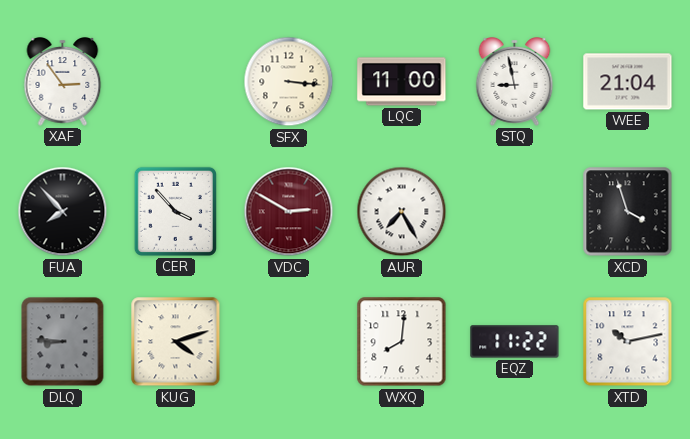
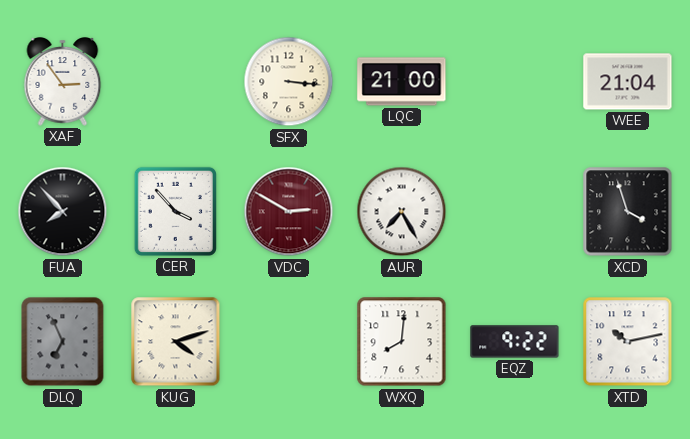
LQC: 11:00 -> 21:00 (402, 82)
STQ: 8:58 -> none (515, 82)
DLQ: 8:46 -> 6:56 (63, 342)
EQZ: 11:22 -> 9:22 (515, 342)
